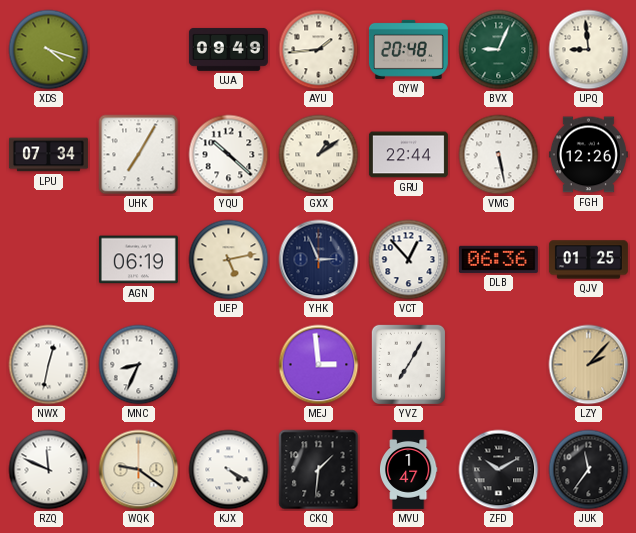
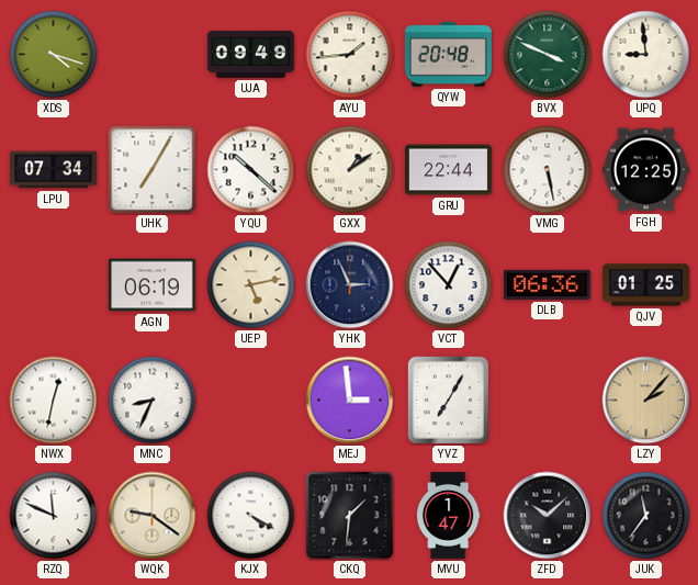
BVX: 9:04 -> 3:49 (548, 55)
FGH: 12:26 -> 12:25 (645, 170)
ZFD: 10:10 -> 10:08 (548, 516)
